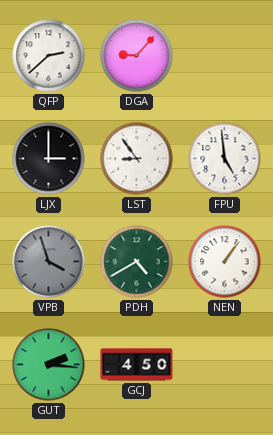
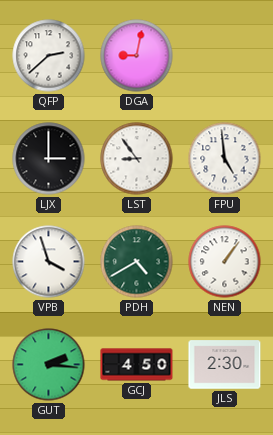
DGA: 9:07 -> 9:02 (137, 56)
VPB dial: grey -> white (49, 262)
JLS: none -> 2:30 (225, 365)
